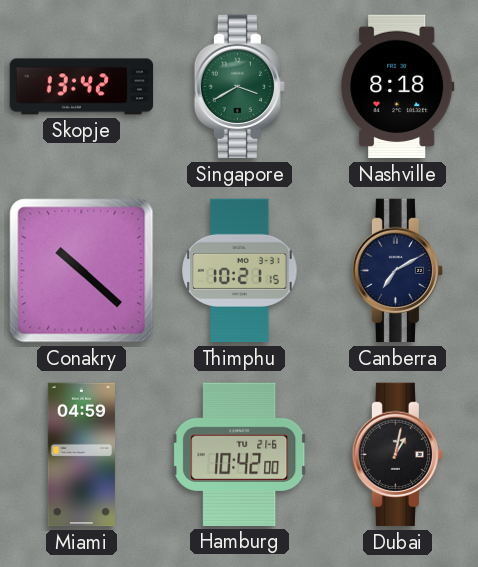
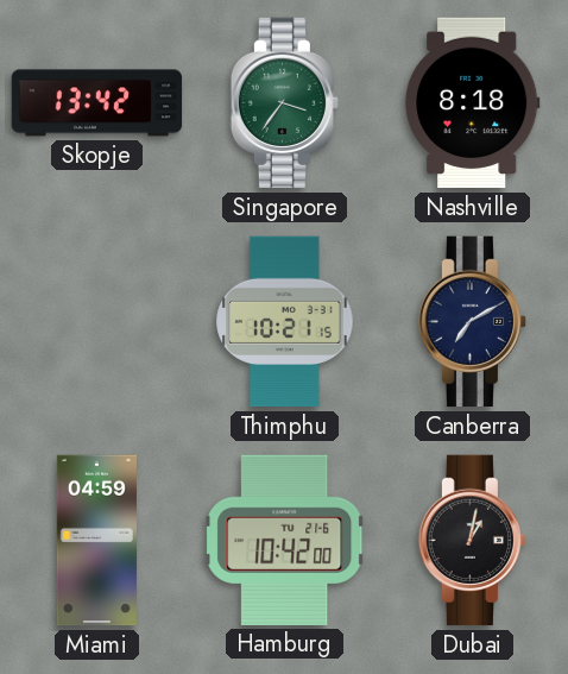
Singapore: 3:40 -> 3:36 (284, 103)
Conakry: 10:22 -> none (82, 271)
